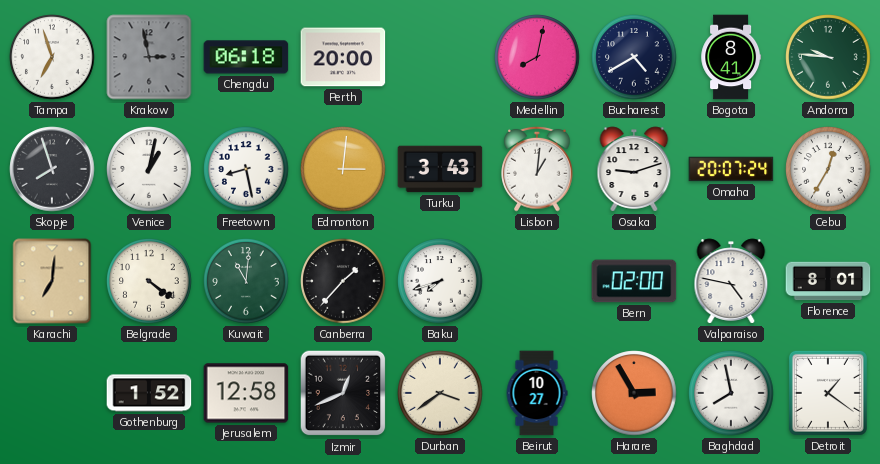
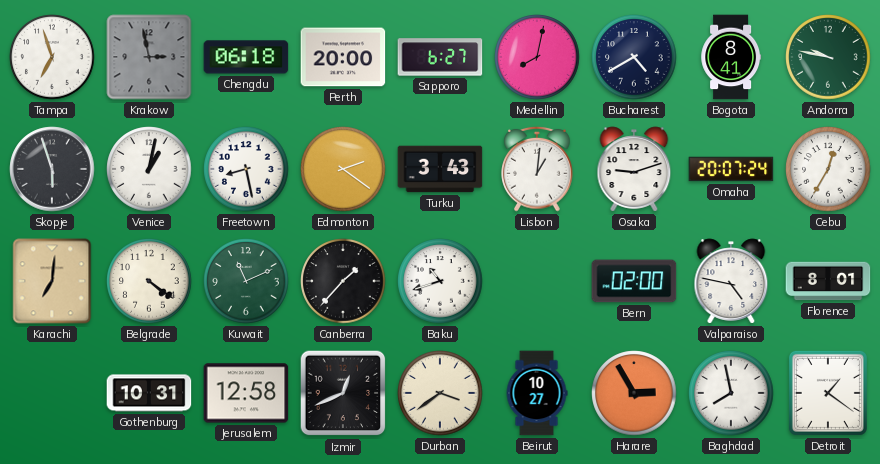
Sapporo: none -> 6:27 (440, 57)
Andorra: 9:46 -> 9:47 (828, 57)
Skopje: 7:57 -> 5:57 (52, 169)
Edmonton: 3:01 -> 2:21 (343, 169)
Kuwait: 11:01 -> 11:11 (246, 281)
Baku: 7:42 -> 10:42 (440, 281)
Gothenburg: 1:52 -> 10:31 (149, 393)
